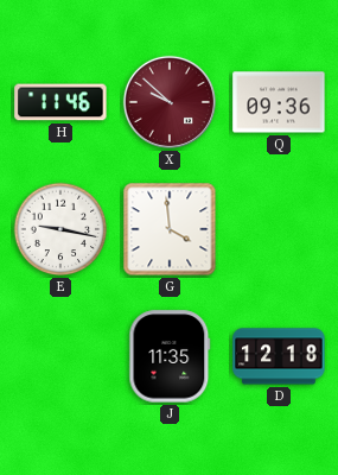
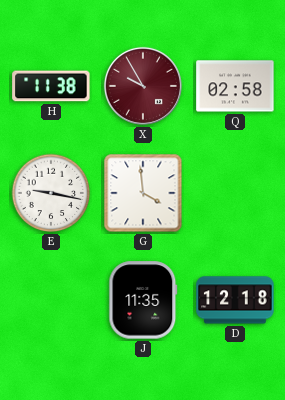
H: 11:46 -> 11:38 (51, 86)
X: 9:52 -> 9:55 (143, 86)
Q: 09:36 -> 02:58 (235, 86)
